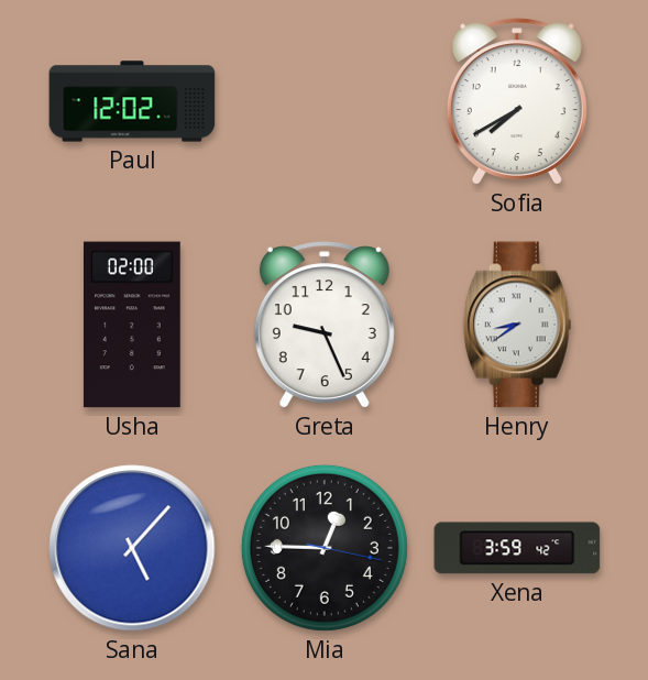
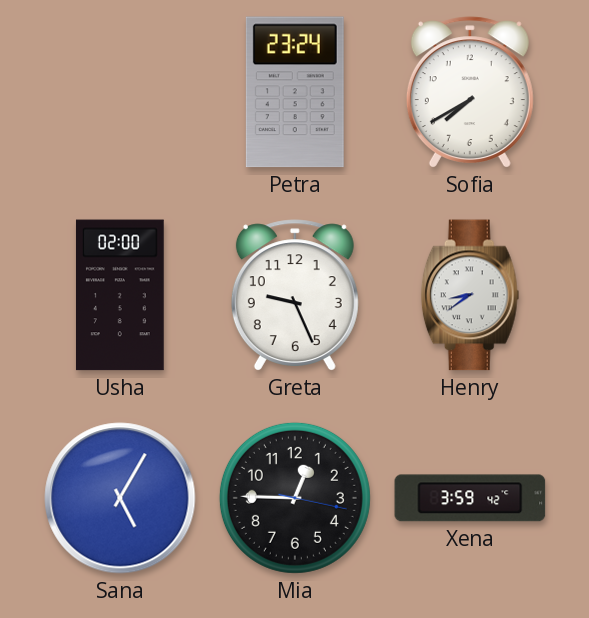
Paul: 12:02 -> none (132, 101)
Petra: none -> 23:24 (295, 92)
Sana: 5:07 -> 5:05 (120, 498)
